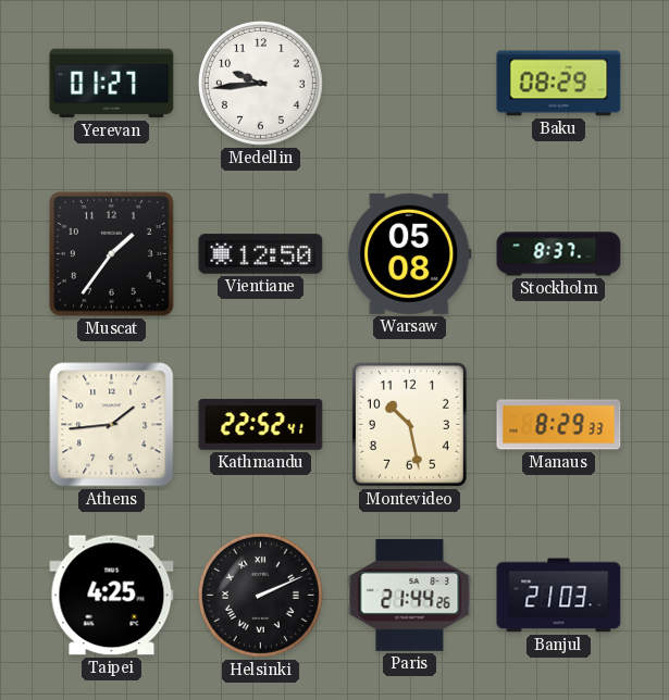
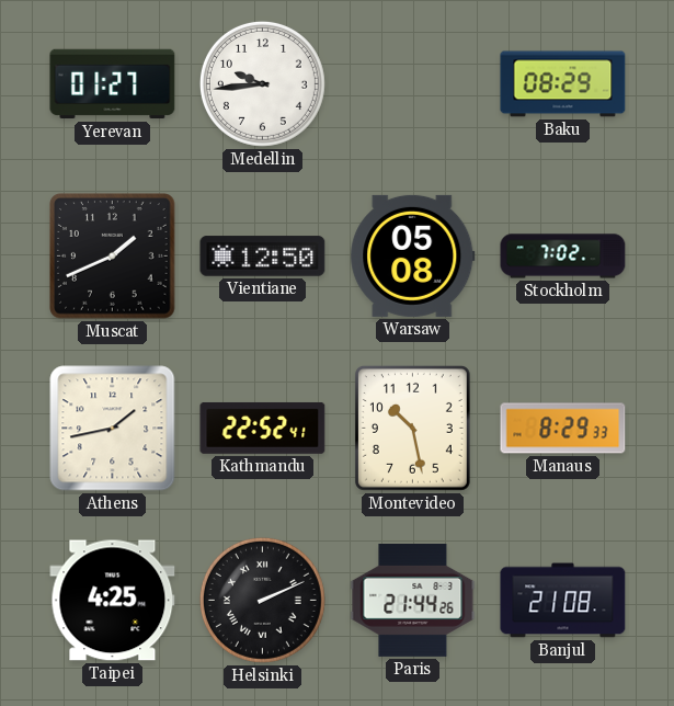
Muscat: 1:36 -> 1:41 (113, 257)
Stockholm: 8:37 -> 7:02 (563, 257)
Athens: 1:44 -> 1:43 (113, 429)
Banjul: 21:03 -> 21:08 (563, 601)
